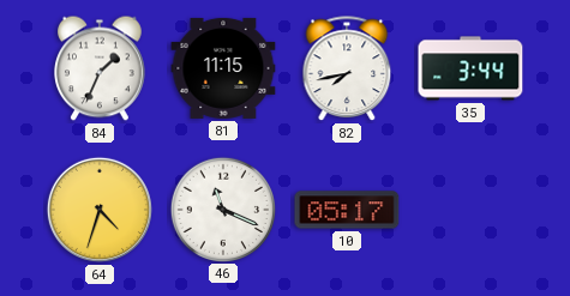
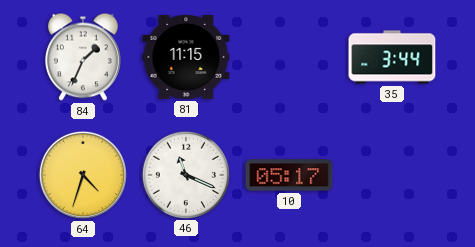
82: 7:43 -> none (347, 70)
